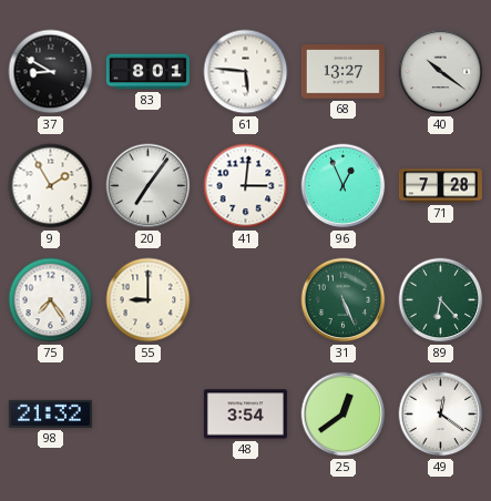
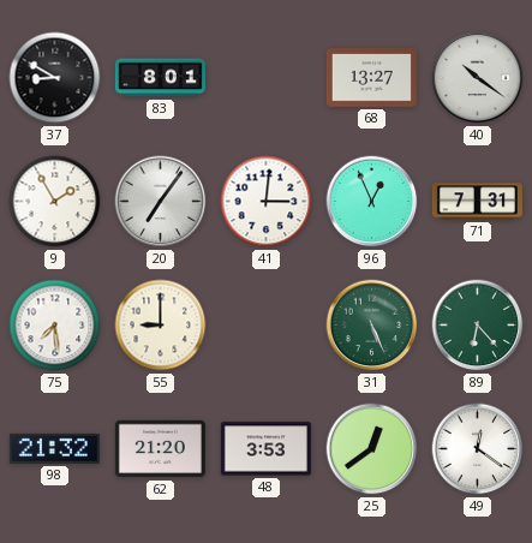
61: 5:46 -> none (246, 72)
71: 7:28 -> 7:31 (477, 202)
75: 7:24 -> 7:29 (55, 326)
62: none -> 21:20 (160, 449)
48: 3:54 -> 3:53 (265, 449)
